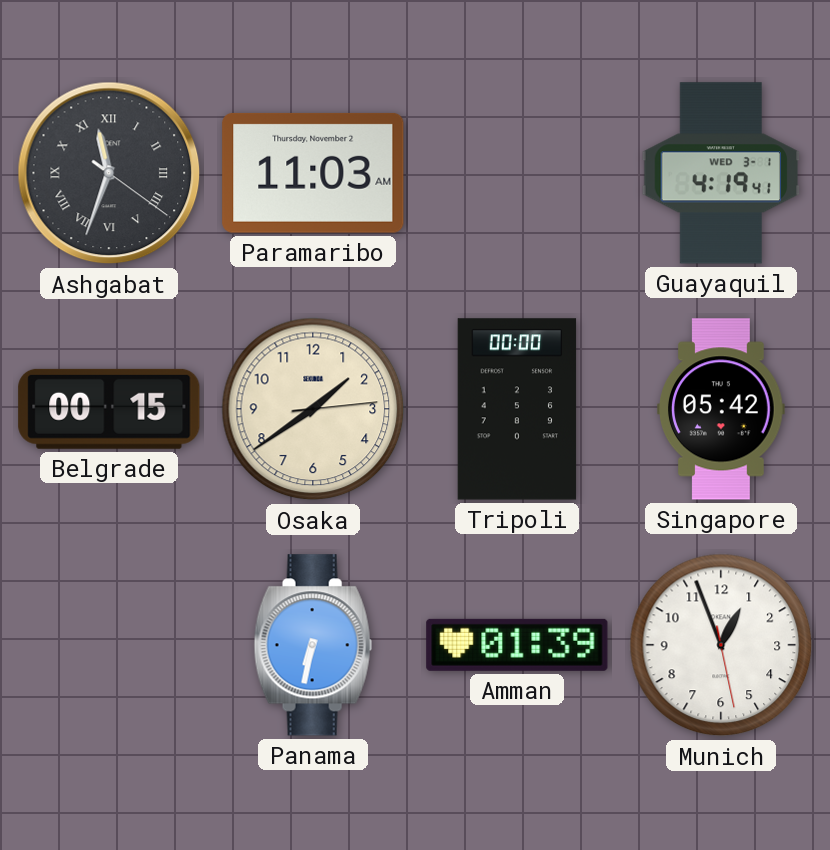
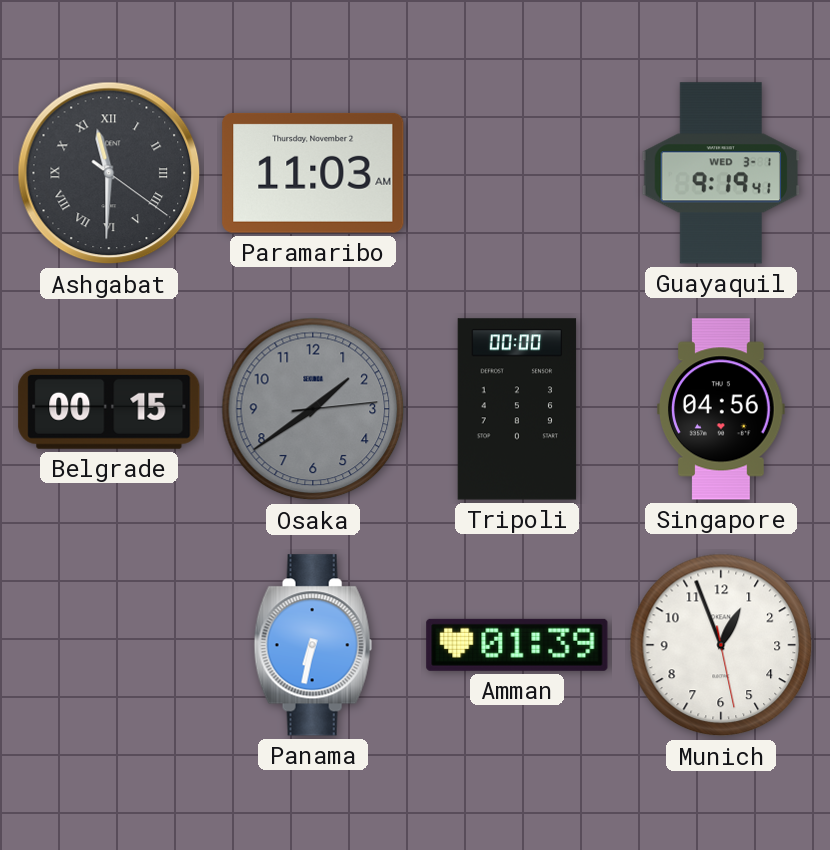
Ashgabat: 11:33 -> 11:30 (109, 173)
Guayaquil: 4:19 -> 9:19 (721, 173)
Osaka dial: cream -> grey (313, 409)
Singapore: 05:42 -> 04:56 (722, 409)
